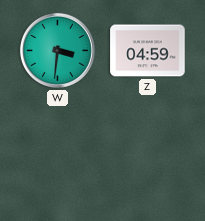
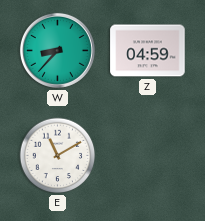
W: 3:31 -> 8:37 (57, 50)
E: none -> 11:10 (58, 156)
